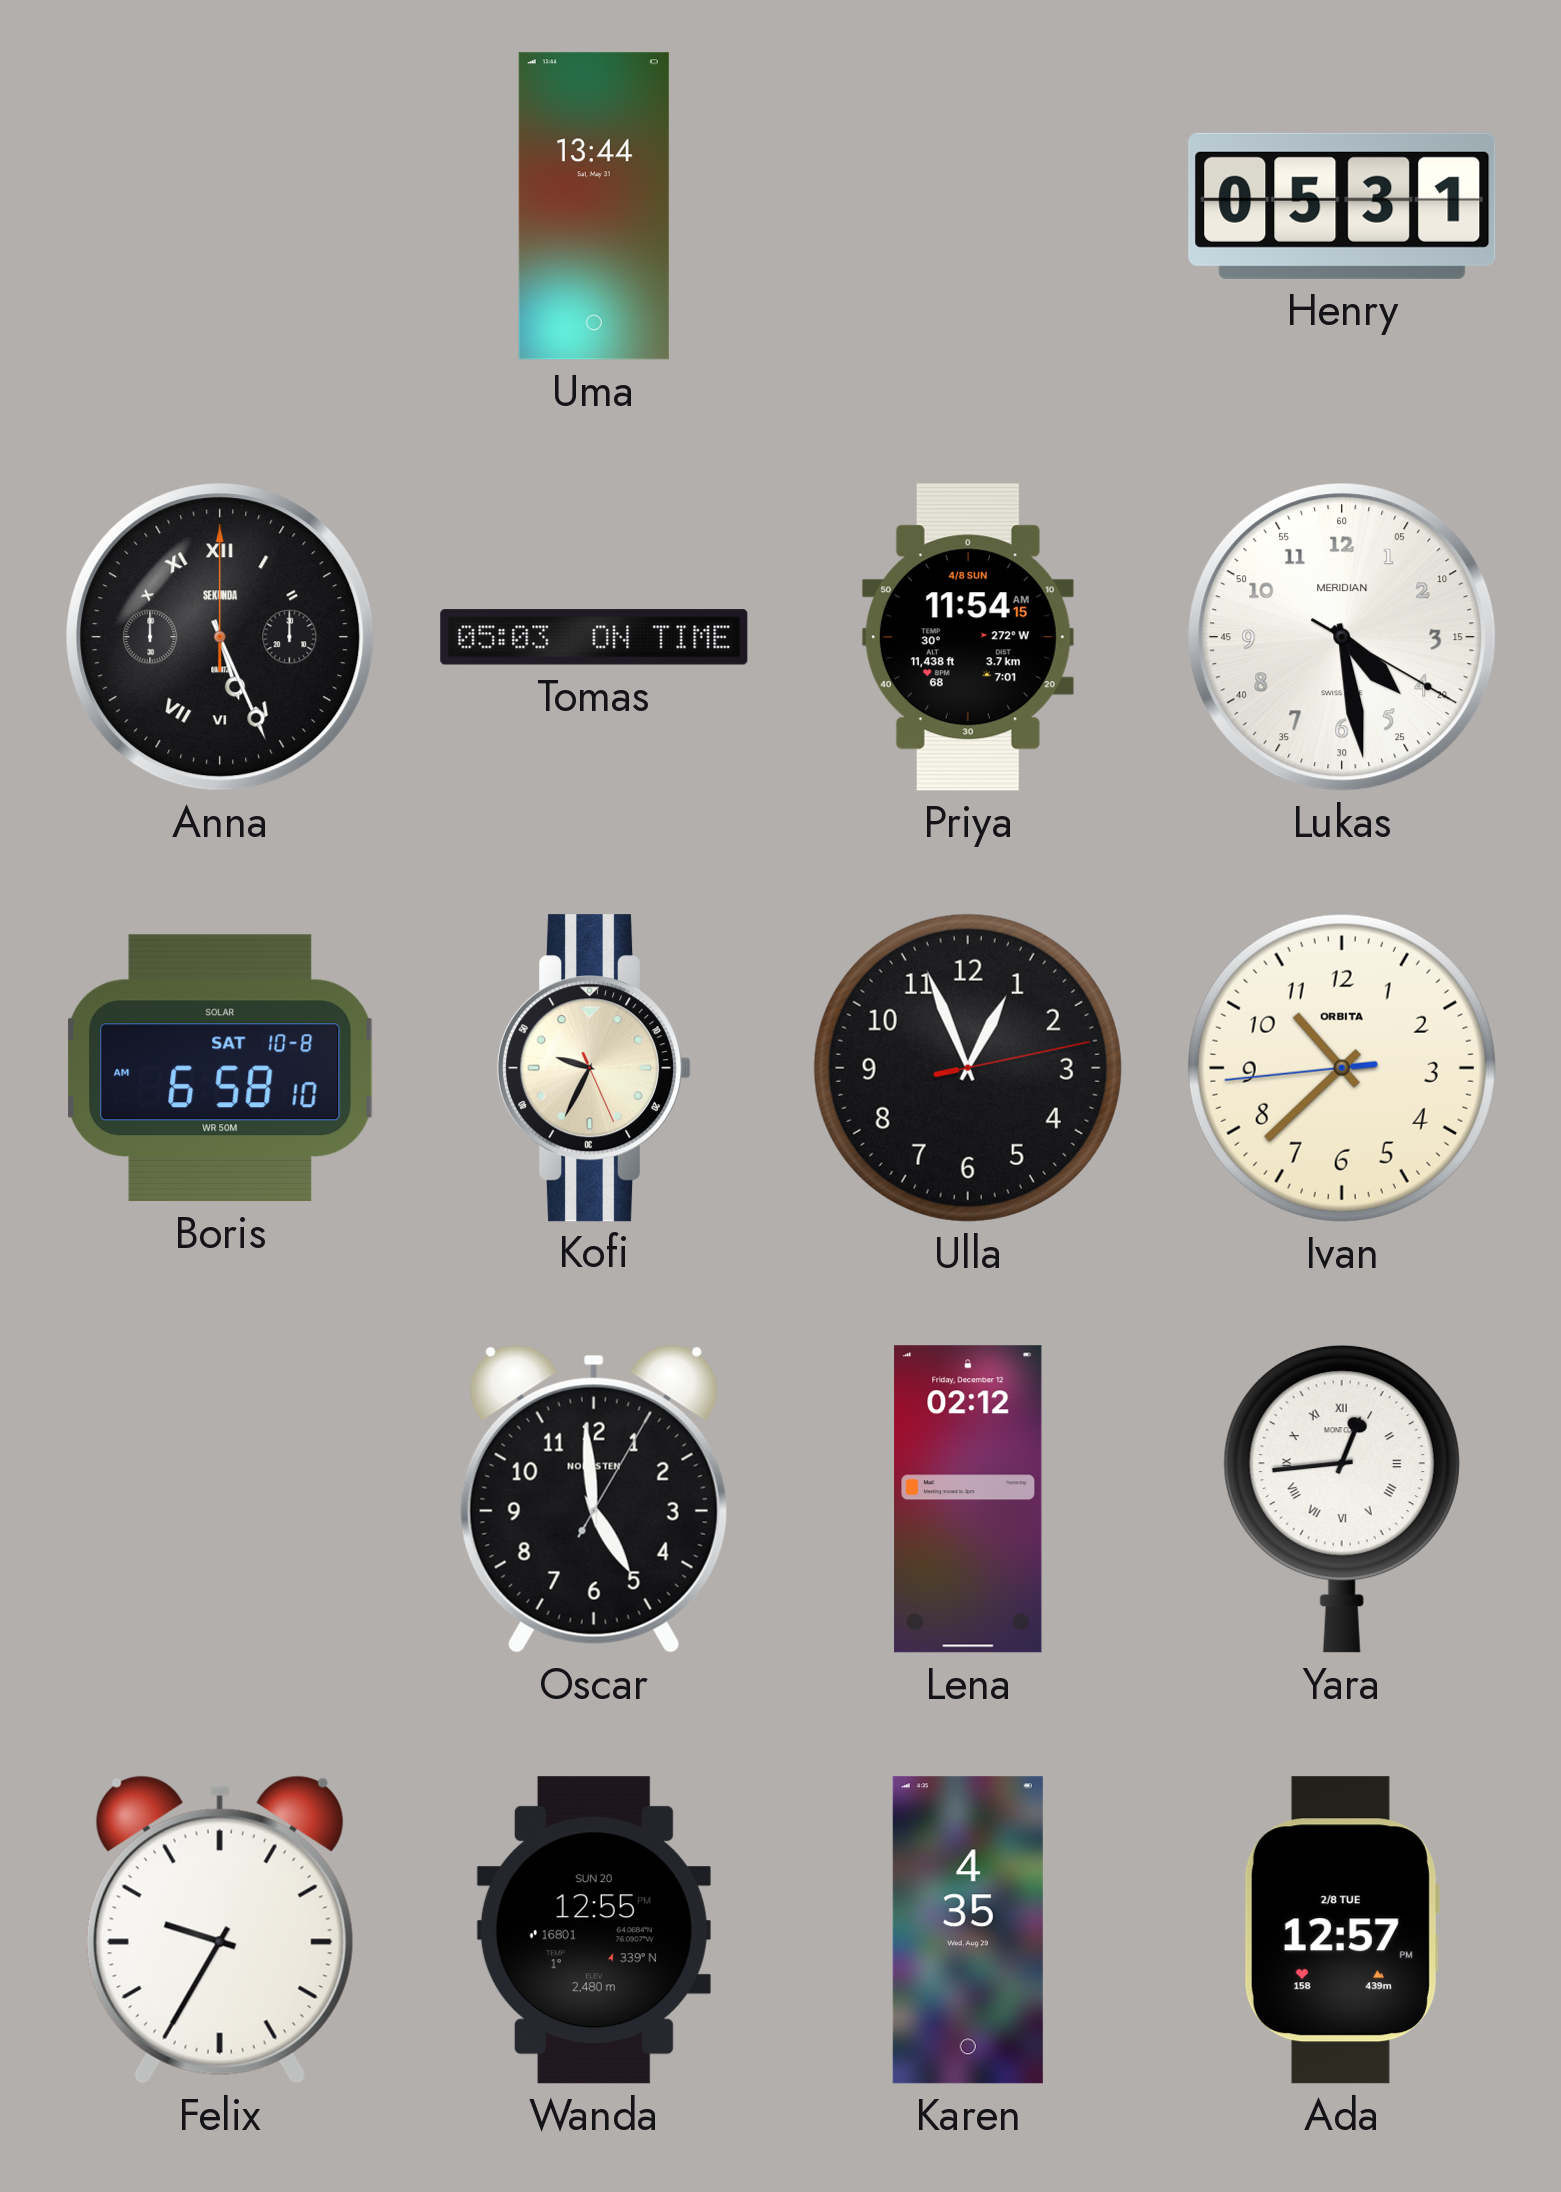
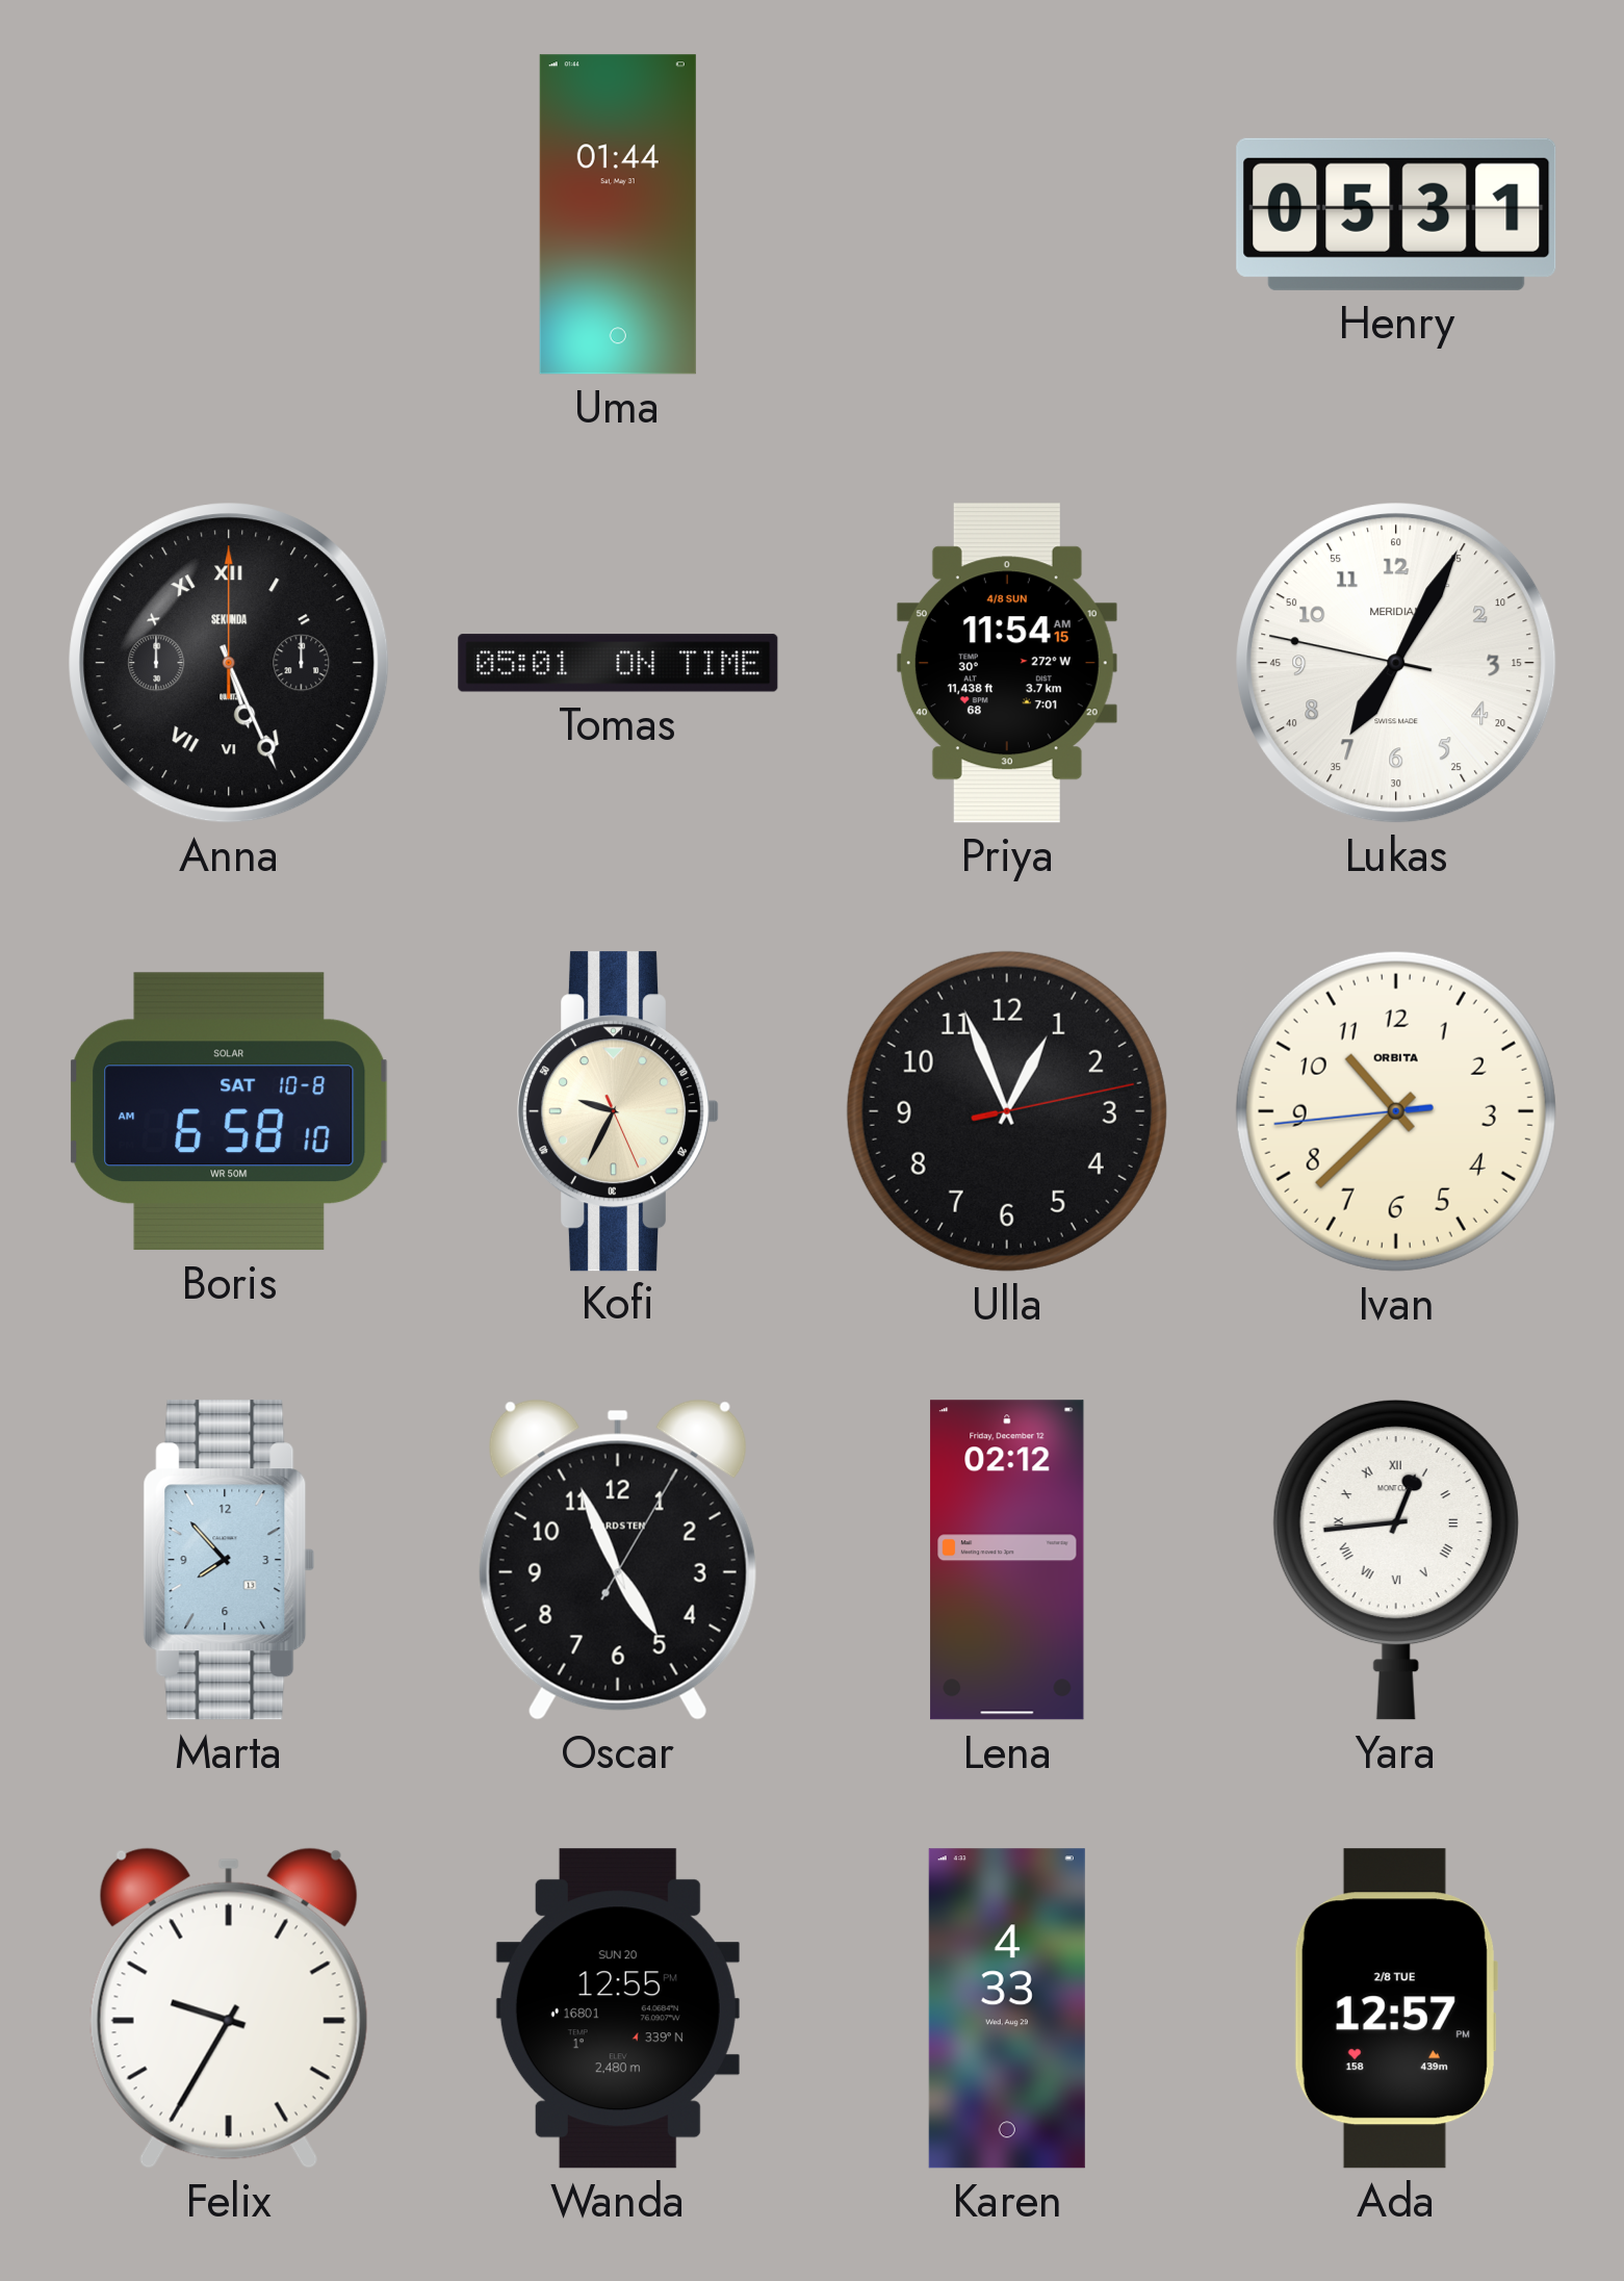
Uma: 13:44 -> 01:44 (618, 214)
Tomas: 05:03 -> 05:01 (618, 663)
Lukas: 4:28 -> 7:04 (1396, 663)
Marta: none -> 7:53 (229, 1560)
Oscar: 4:59 -> 4:56 (618, 1560)
Karen: 4:35 -> 4:33 (1007, 2008)
